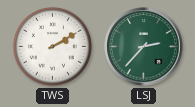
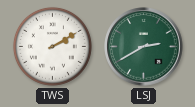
LSJ: 2:37 -> 2:40 (144, 47)
